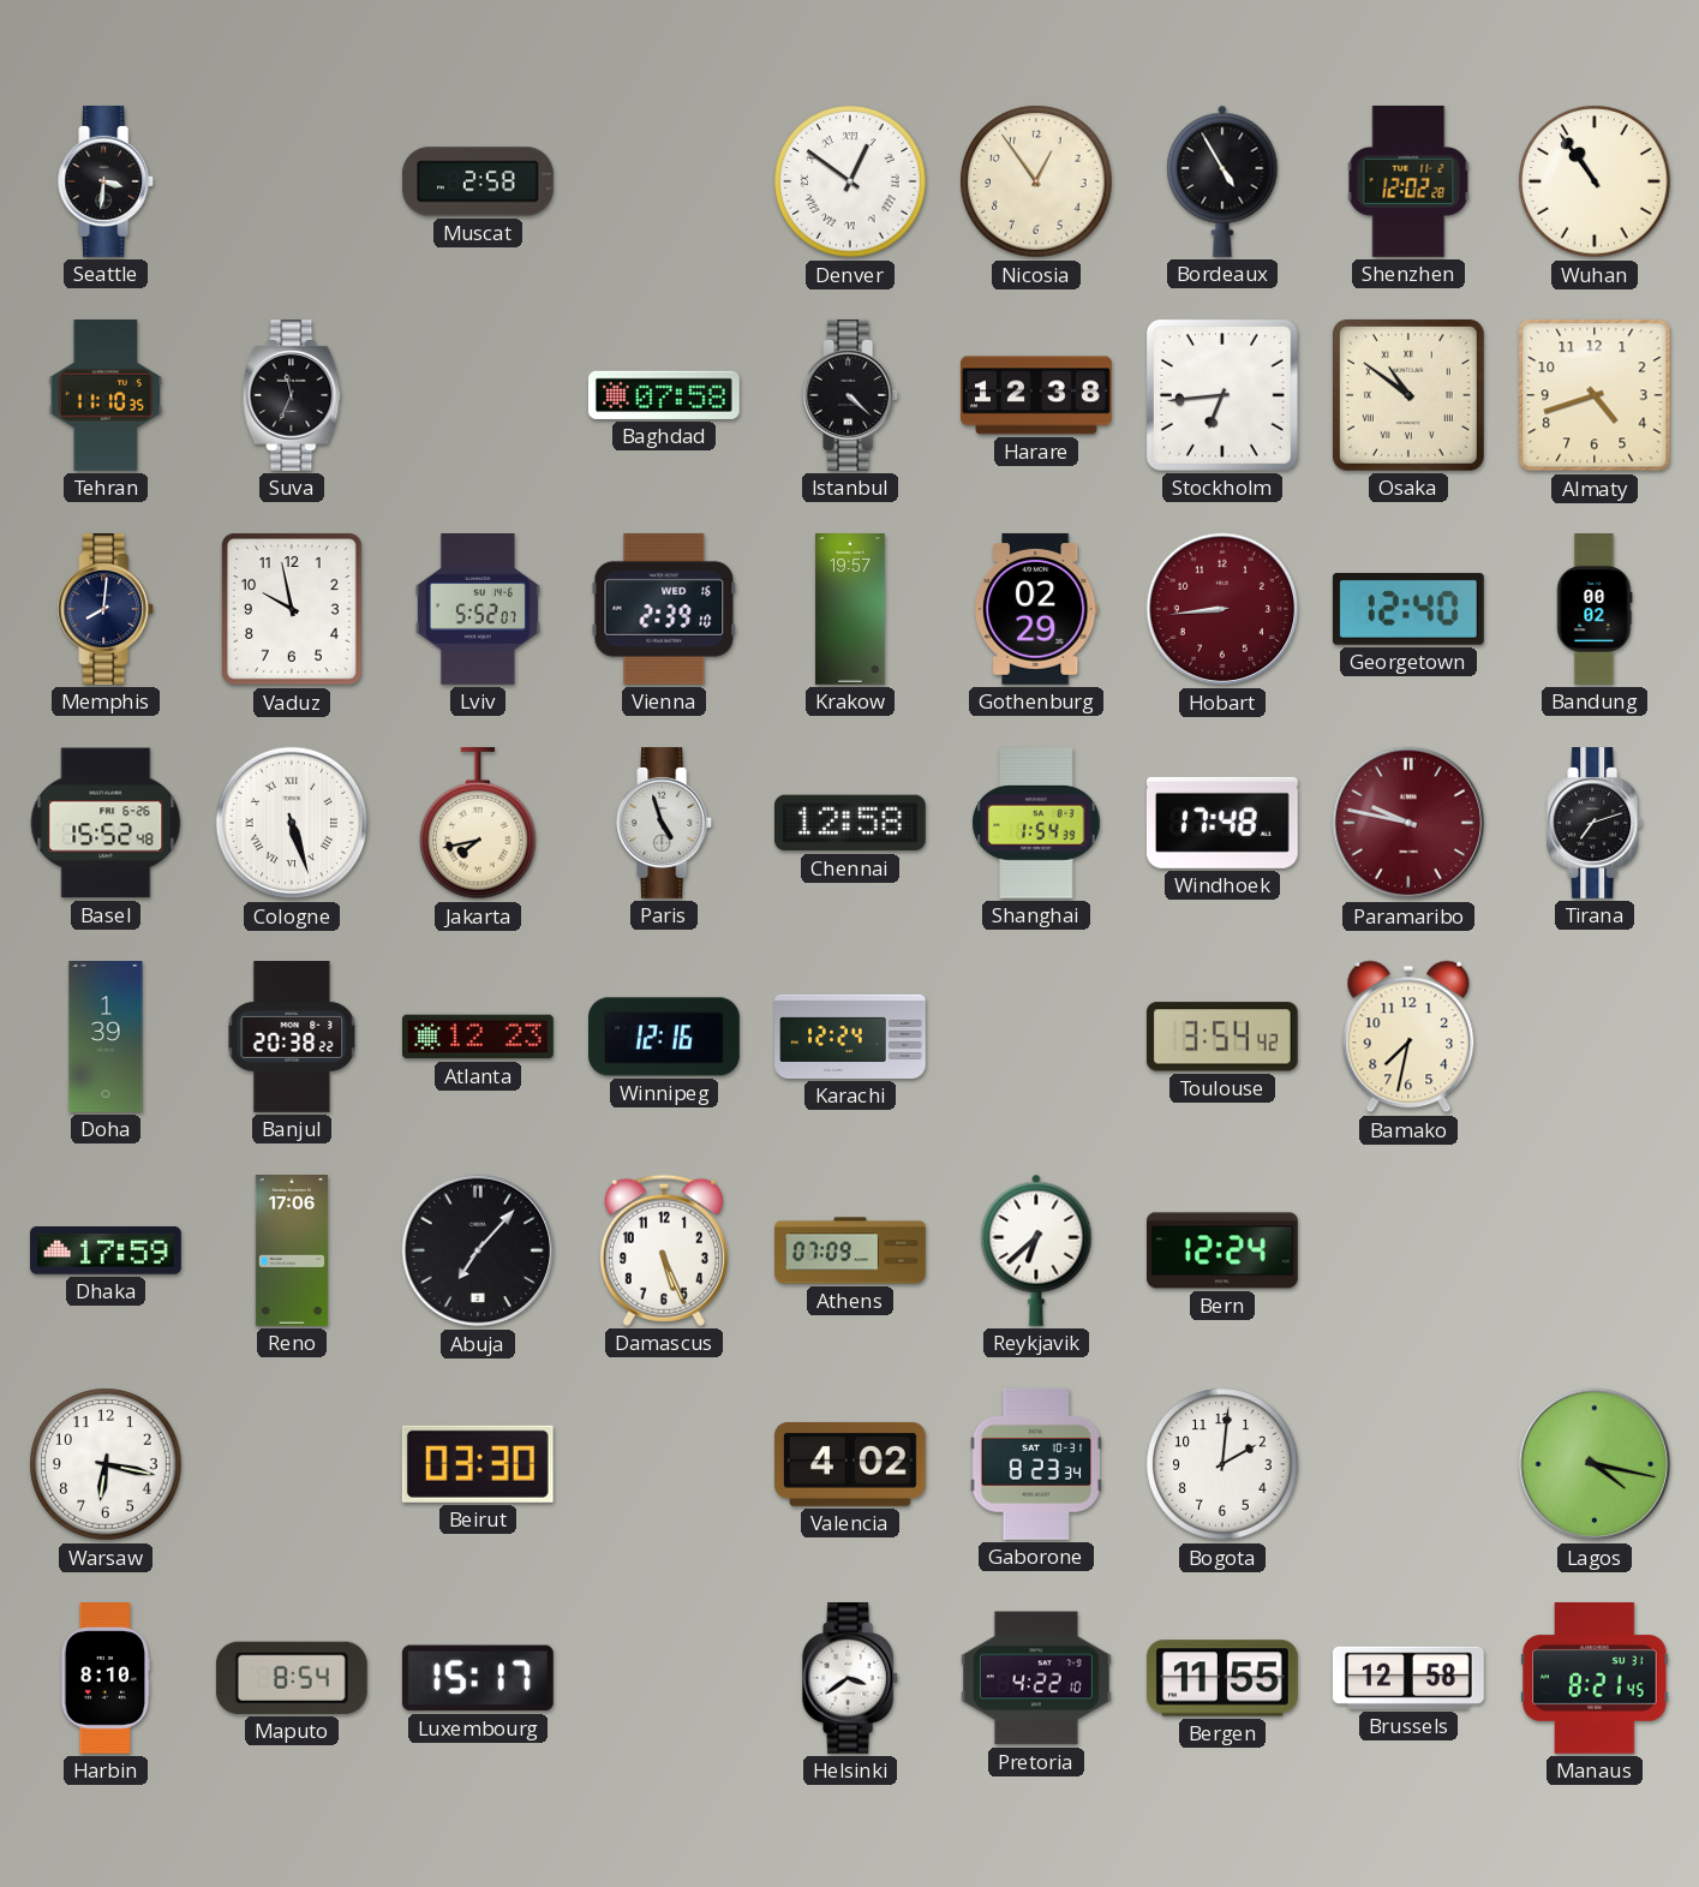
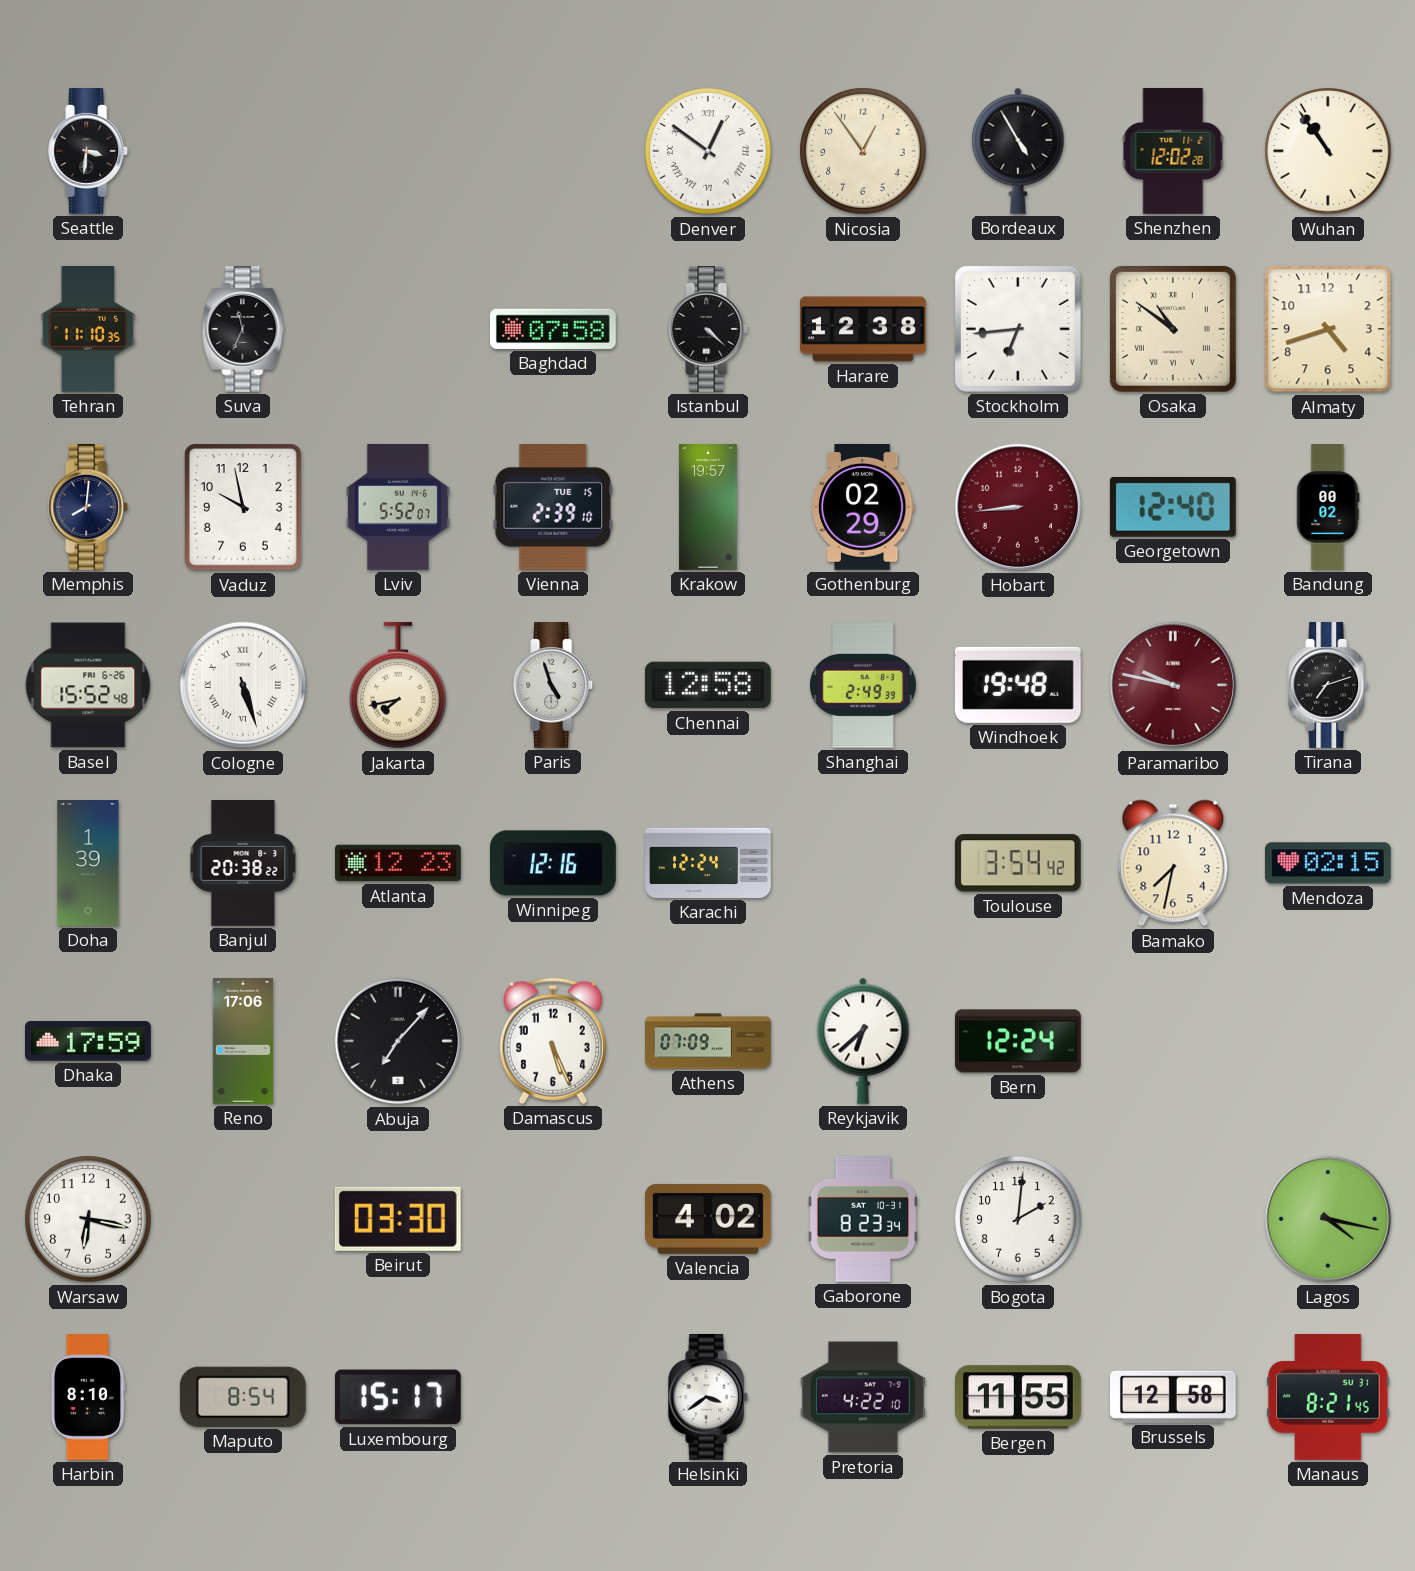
Muscat: 2:58 -> none (478, 181)
Vienna date: WED 16 -> TUE 15 (553, 507)
Shanghai: 1:54 -> 2:49 (863, 686)
Windhoek: 17:48 -> 19:48 (1018, 685)
Mendoza: none -> 02:15 (1328, 863)
